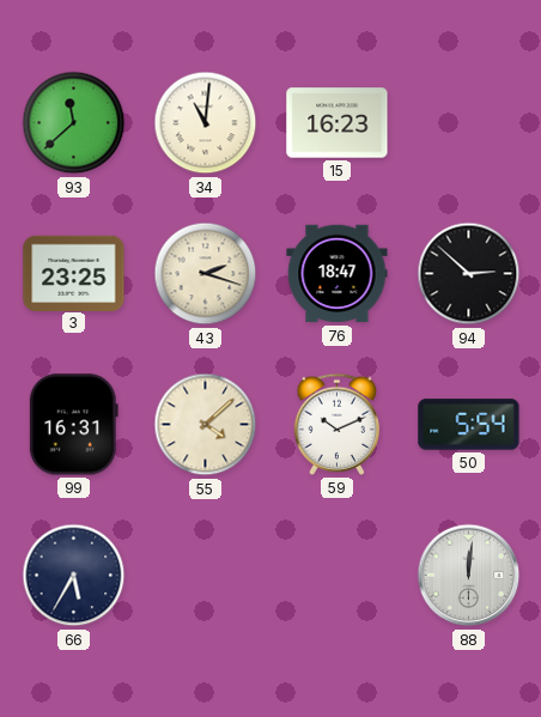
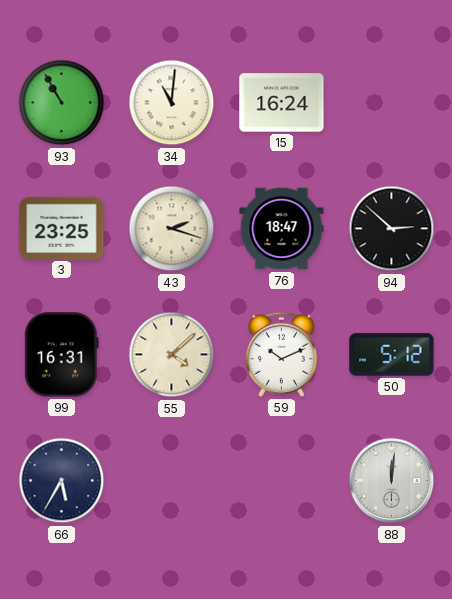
93: 11:38 -> 10:55 (62, 103)
15: 16:23 -> 16:24 (282, 103)
50: 5:54 -> 5:12 (392, 355)
